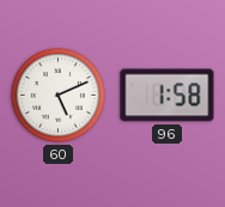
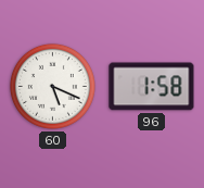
60: 5:11 -> 5:19 (52, 86)
